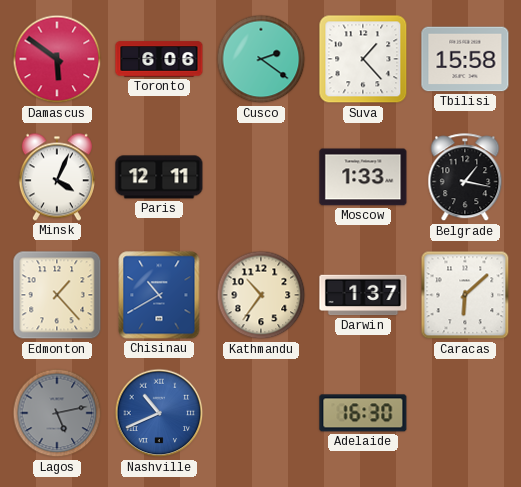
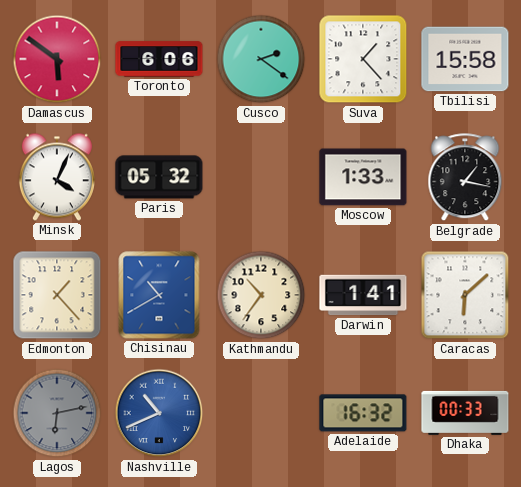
Paris: 12:11 -> 05:32 (159, 177)
Darwin: 1:37 -> 1:41 (363, 295)
Lagos: 5:13 -> 6:13 (57, 413)
Adelaide: 16:30 -> 16:32 (363, 413)
Dhaka: none -> 00:33 (465, 413)
